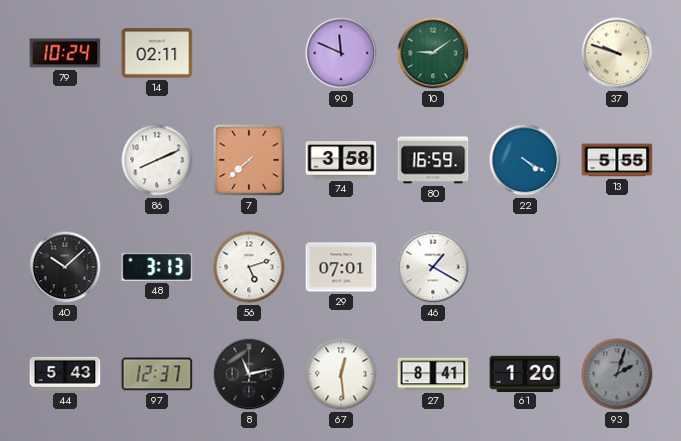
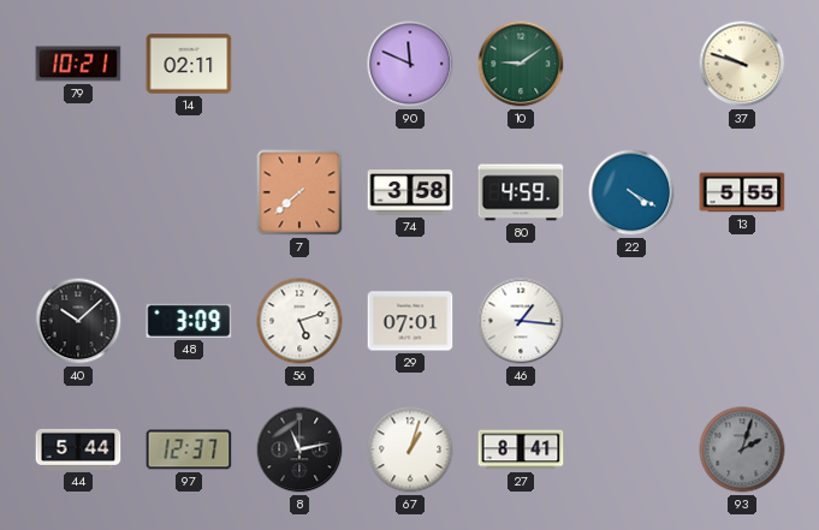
79: 10:24 -> 10:21 (78, 64)
86: 8:11 -> none (157, 160)
80: 16:59 -> 4:59 (521, 192)
48: 3:13 -> 3:09 (189, 321)
46: 1:20 -> 1:16 (521, 321)
44: 5:43 -> 5:44 (78, 449)
67: 12:29 -> 1:03 (410, 449)
61: 1:20 -> none (525, 373)
